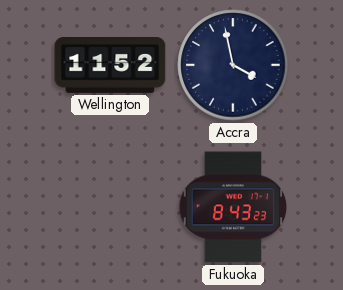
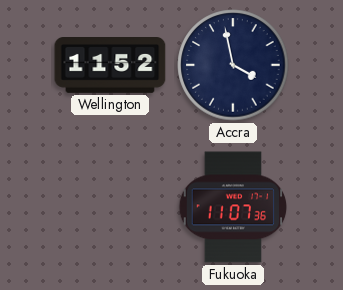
Fukuoka: 8:43 -> 11:07 (233, 207)
